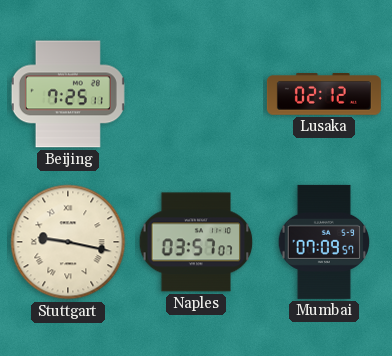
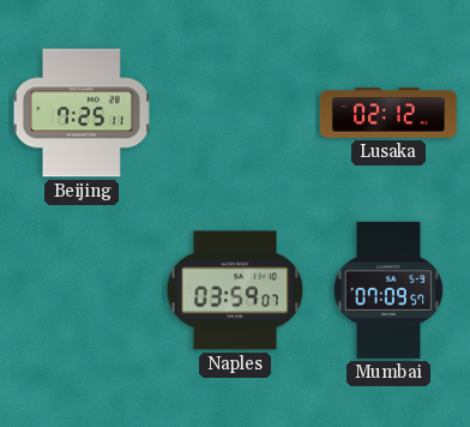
Stuttgart: 9:17 -> none (68, 242)
Naples: 03:57 -> 03:59 (235, 290)
